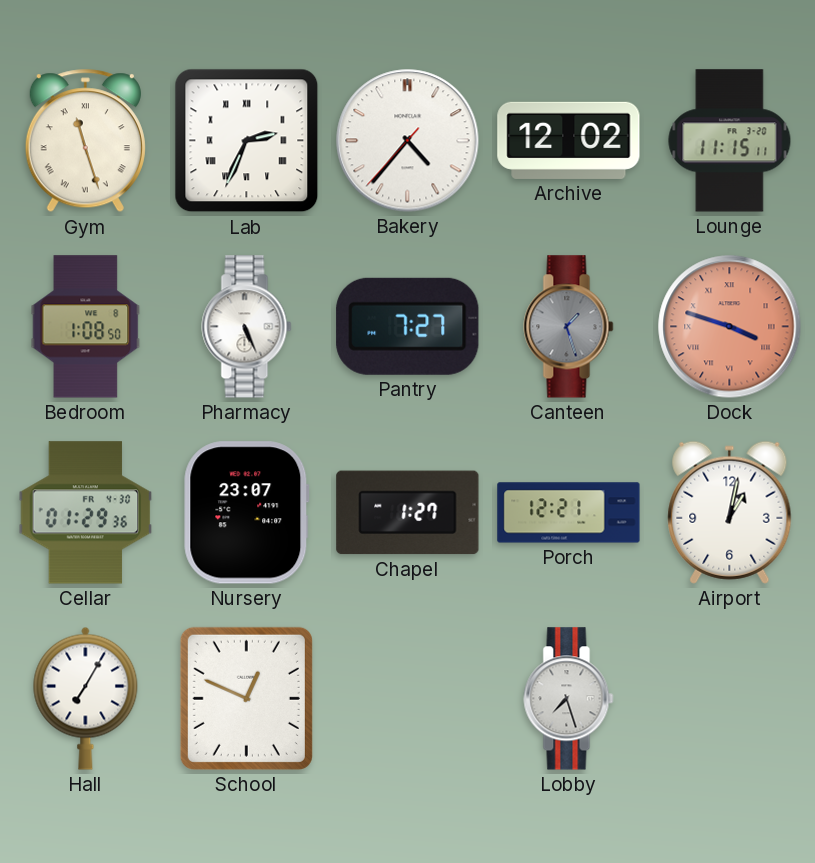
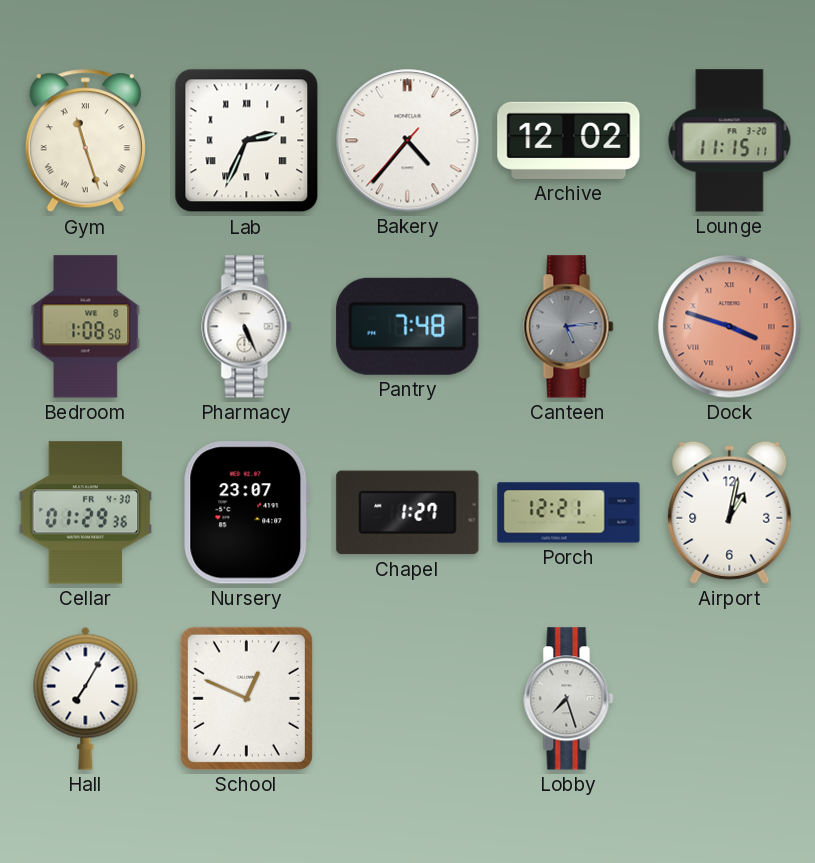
Pantry: 7:27 -> 7:48 (408, 326)
Canteen: 1:27 -> 5:14 (569, 327)
